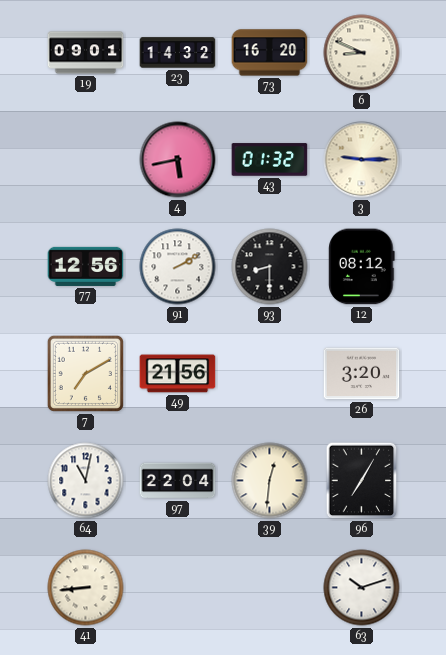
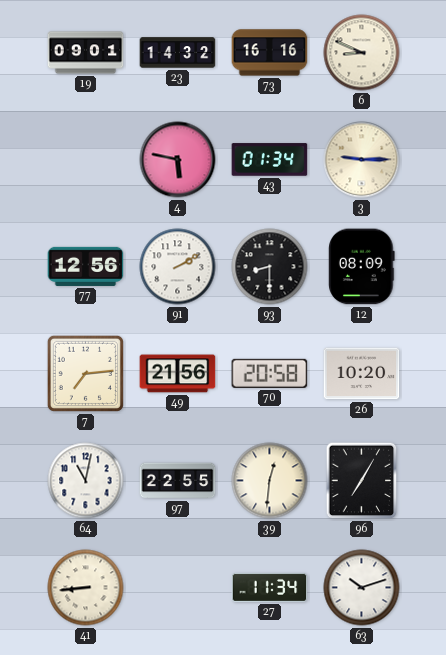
73: 16:20 -> 16:16 (270, 53)
4: 5:43 -> 5:47 (178, 160)
43: 01:32 -> 01:34 (270, 160)
12: 08:12 -> 08:09 (362, 267)
7: 7:10 -> 7:14 (85, 373)
70: none -> 20:58 (270, 373)
26: 3:20 -> 10:20 (362, 374)
97: 22:04 -> 22:55 (178, 481)
27: none -> 11:34 (270, 587)
